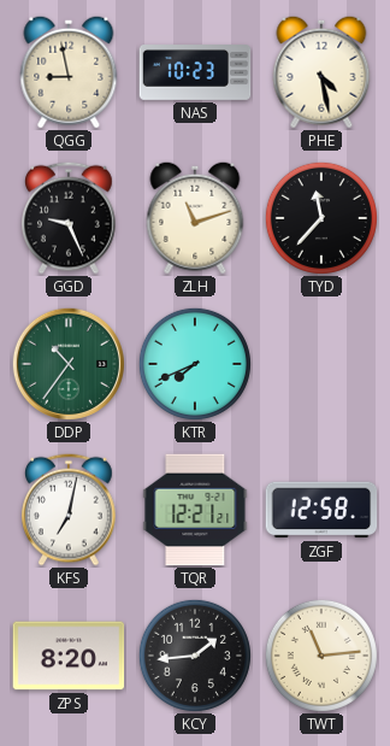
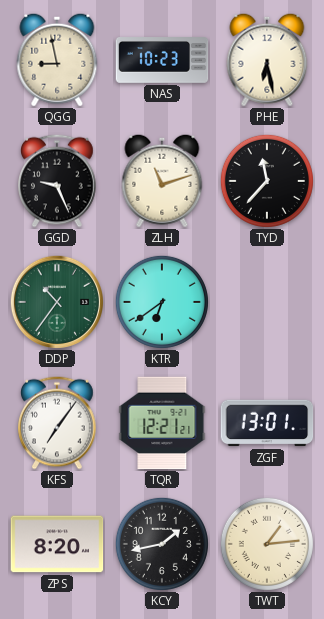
PHE: 4:28 -> 6:28 (267, 60)
KTR: 7:41 -> 6:39 (162, 302)
KFS: 7:02 -> 7:06 (58, 423)
ZGF: 12:58 -> 13:01 (267, 423)
KCY: 1:44 -> 1:43 (162, 544)
TWT: 11:14 -> 1:14 (267, 544)
